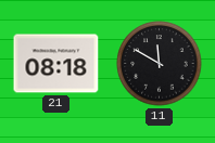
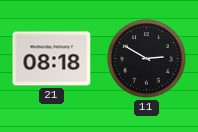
11: 11:50 -> 2:50 (147, 59)
